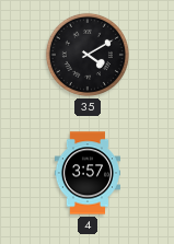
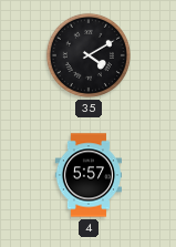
4: 3:57 -> 5:57 (89, 175)
